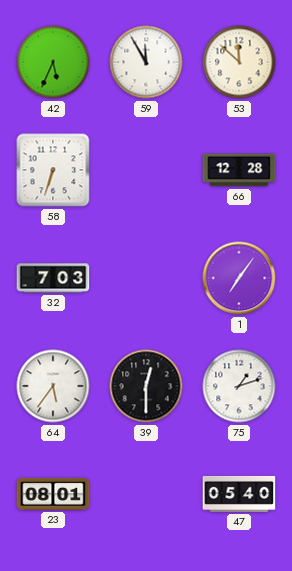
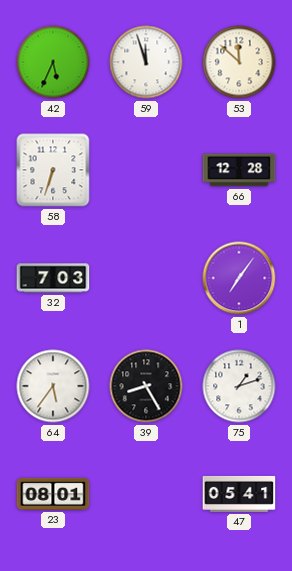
59: 11:55 -> 11:57 (146, 62)
39: 12:30 -> 8:25 (146, 386)
47: 05:40 -> 05:41 (239, 494)
